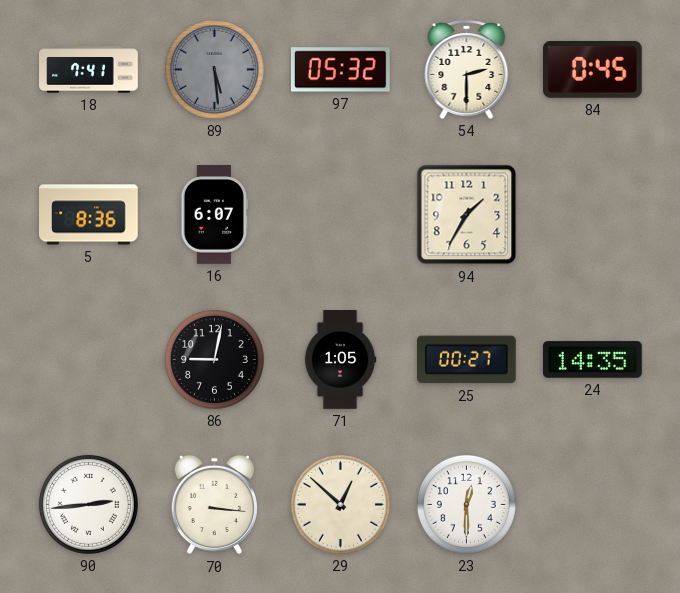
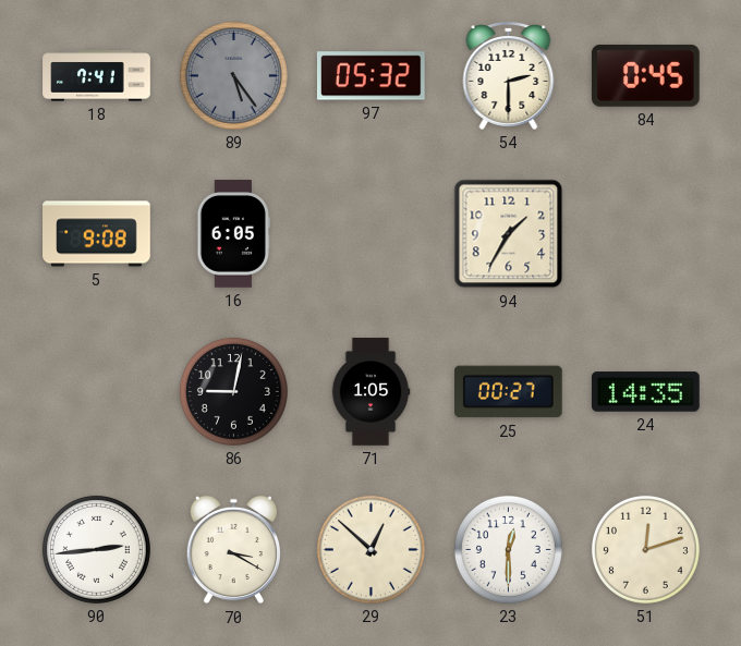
89: 5:29 -> 5:24 (233, 75)
5: 8:36 -> 9:08 (97, 234)
16: 6:07 -> 6:05 (233, 234)
70: 3:16 -> 3:20 (233, 550)
51: none -> 12:12 (645, 549)
